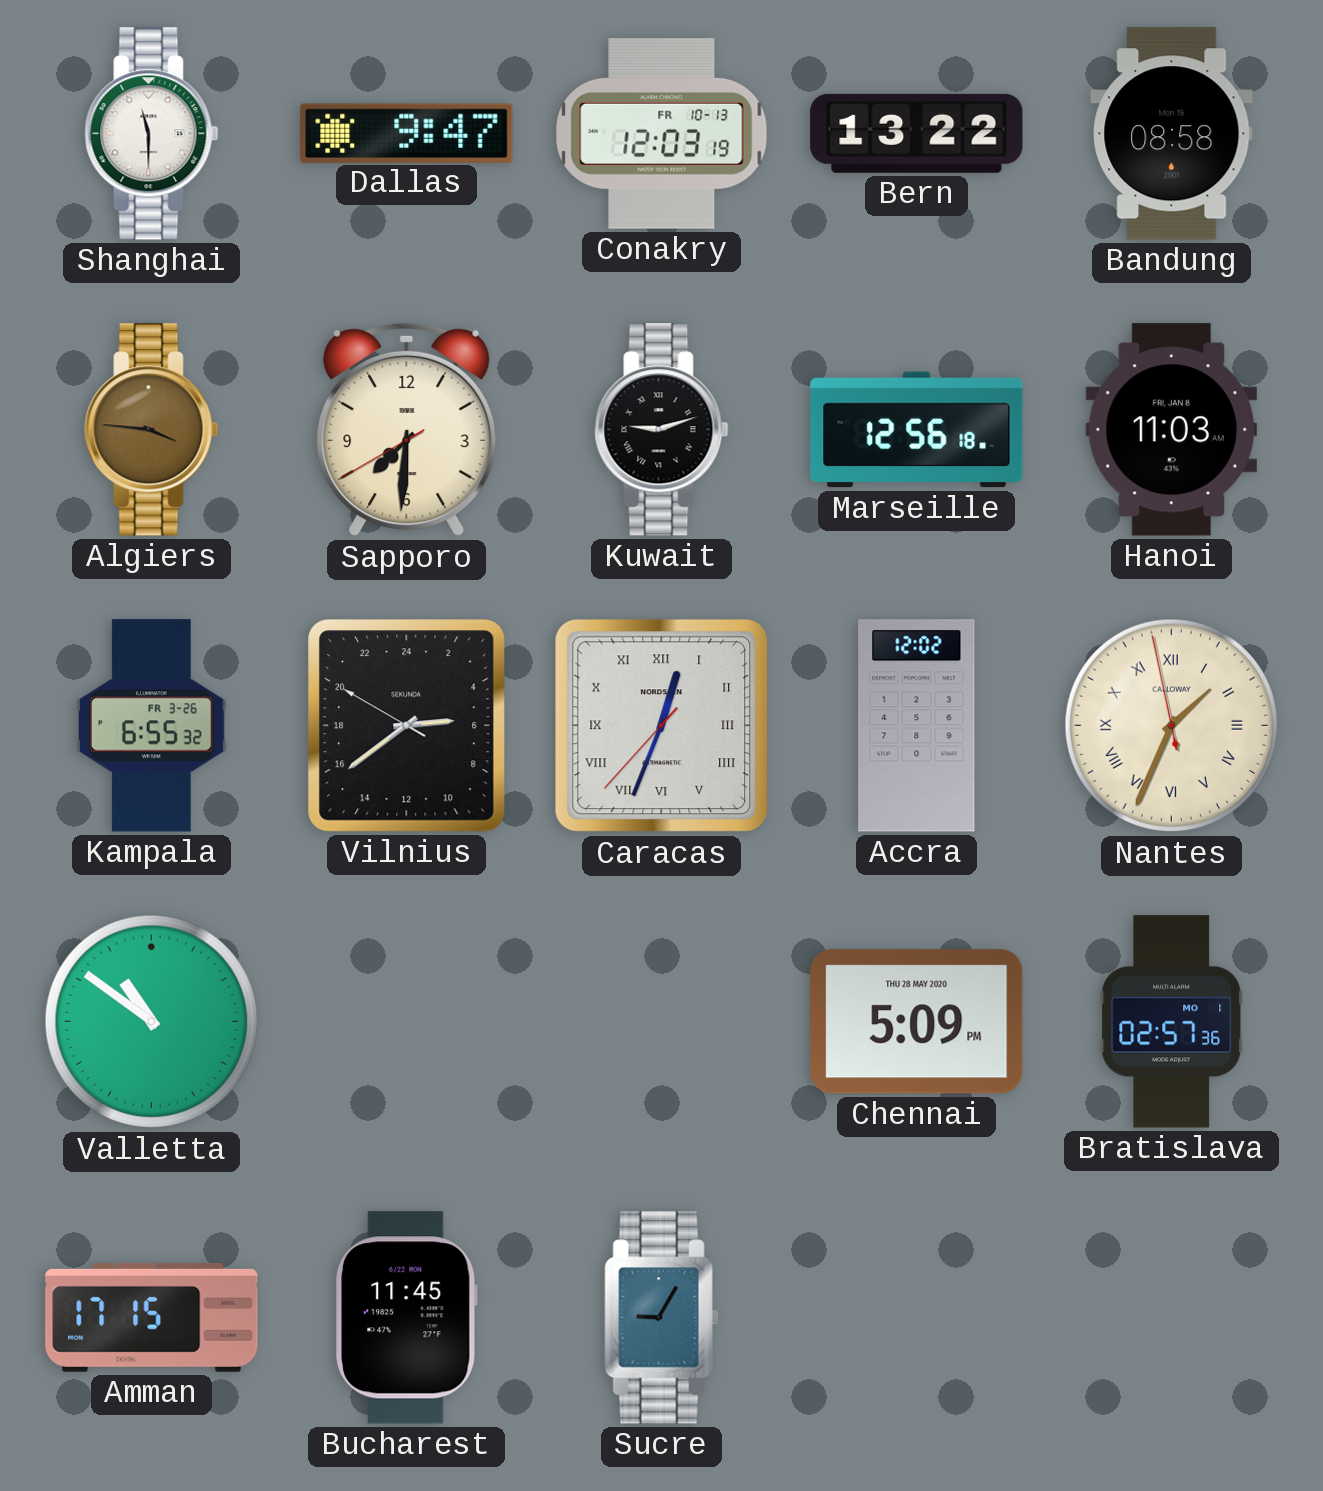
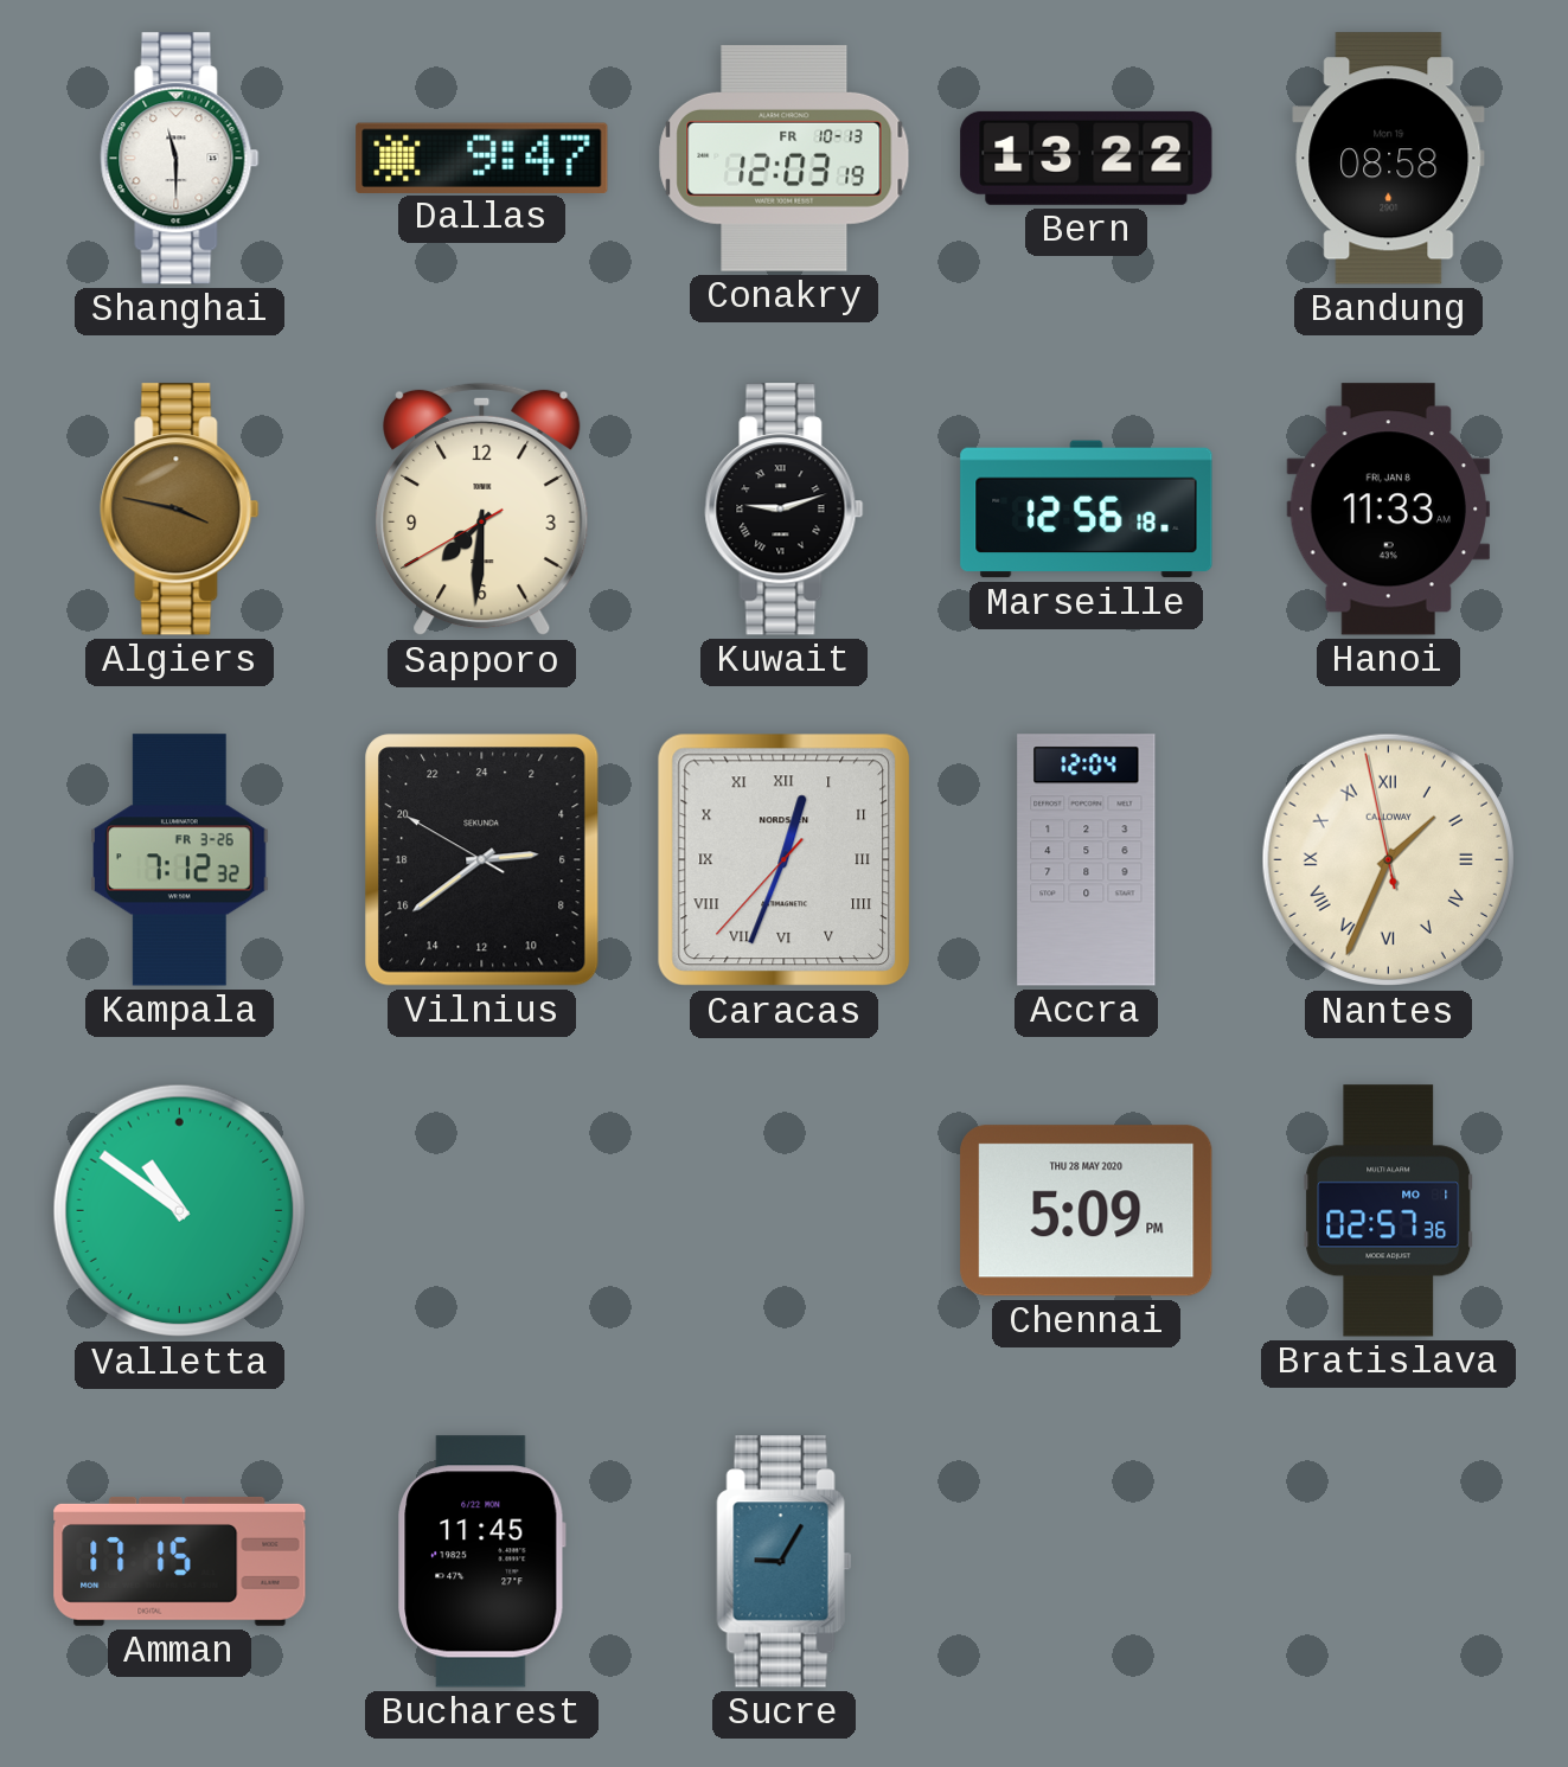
Algiers: 3:46 -> 3:47 (180, 510)
Hanoi: 11:03 -> 11:33 (1389, 510)
Kampala: 6:55 -> 7:12 (180, 860)
Accra: 12:02 -> 12:04 (1087, 860)
